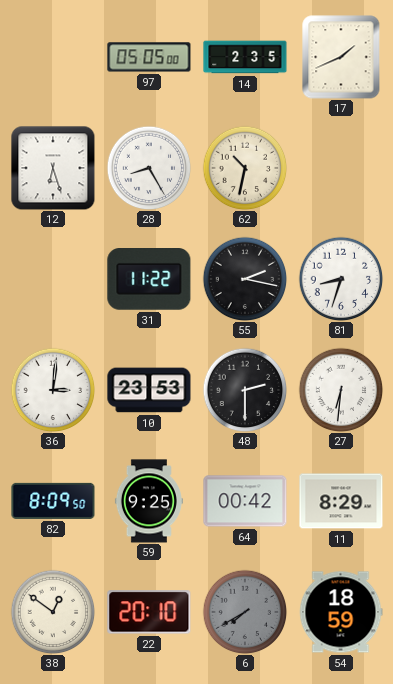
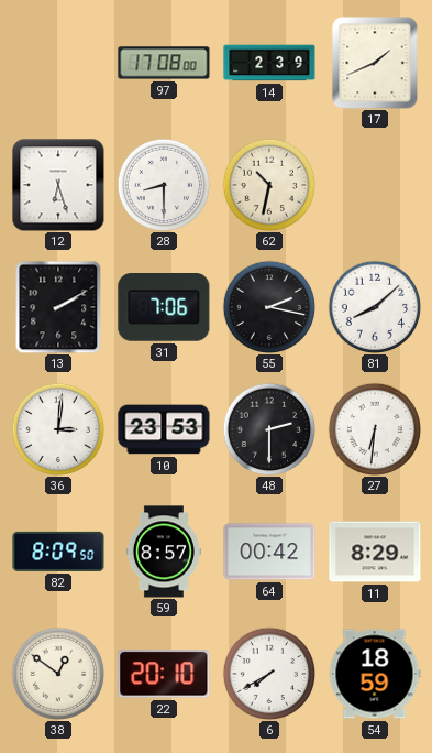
97: 05:05 -> 17:08 (164, 63)
14: 2:35 -> 2:39 (269, 63)
28: 8:25 -> 8:30 (164, 185)
13: none -> 2:10 (58, 307)
31: 11:22 -> 7:06 (164, 308)
81: 8:33 -> 8:08 (375, 307)
59: 9:25 -> 8:57 (164, 552)
6 dial: grey -> white (269, 674)
